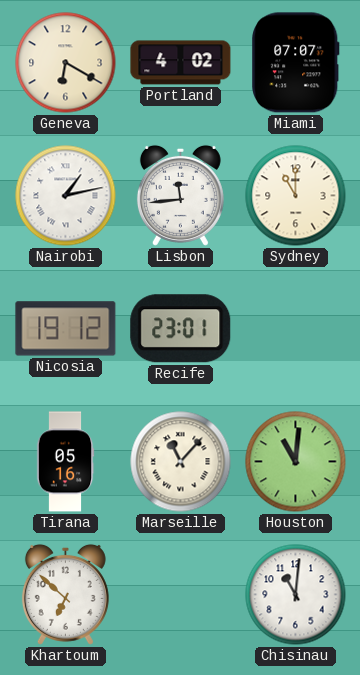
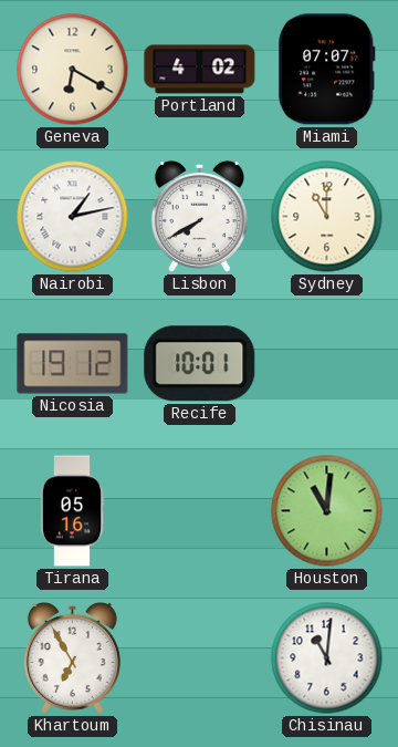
Lisbon: 11:44 -> 7:40 (199, 216)
Recife: 23:01 -> 10:01 (200, 364)
Marseille: 11:07 -> none (181, 462)
Khartoum: 6:52 -> 6:55 (72, 657)
